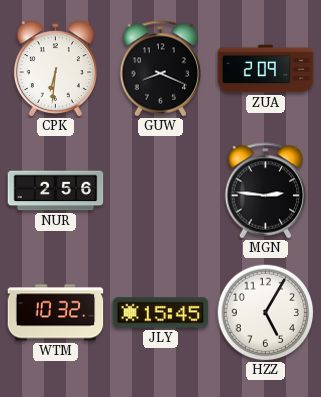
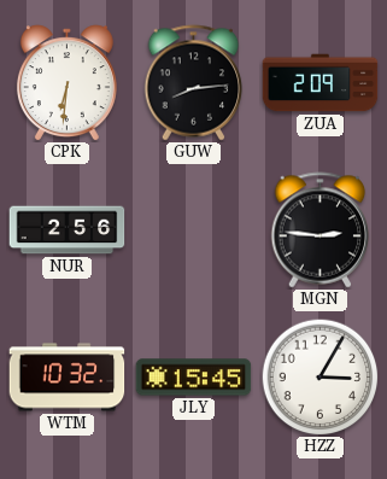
GUW: 8:19 -> 8:14 (194, 83)
HZZ: 5:05 -> 3:05 (319, 376)
